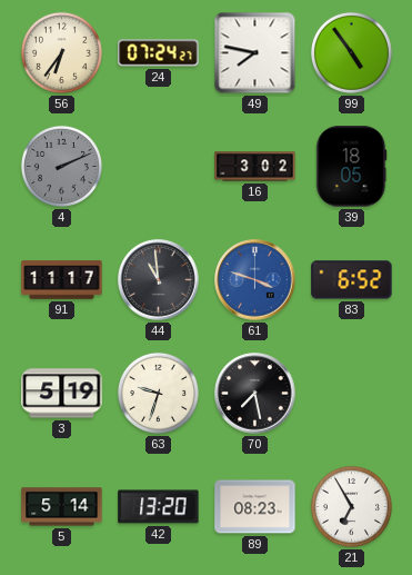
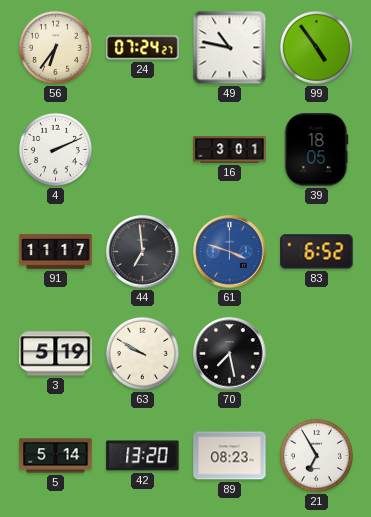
49: 7:47 -> 10:47 (230, 48)
4 dial: grey -> white (55, 149)
16: 3:02 -> 3:01 (230, 150)
44: 10:59 -> 6:59 (143, 252)
63: 9:33 -> 9:50 (142, 353)
